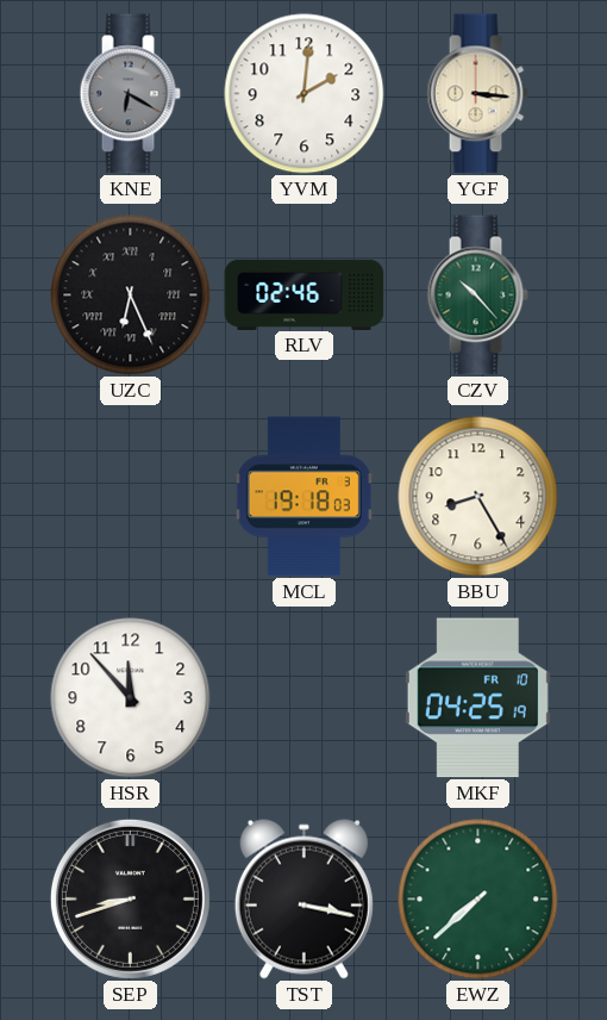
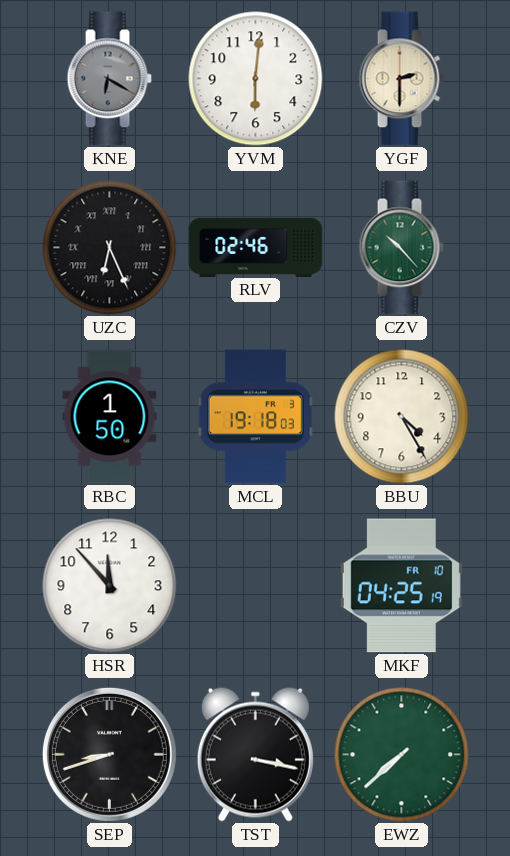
YVM: 2:01 -> 6:01 (256, 79)
YGF: 3:16 -> 2:30 (401, 79)
RBC: none -> 1:50 (110, 417)
BBU: 8:25 -> 4:25 (402, 417)
